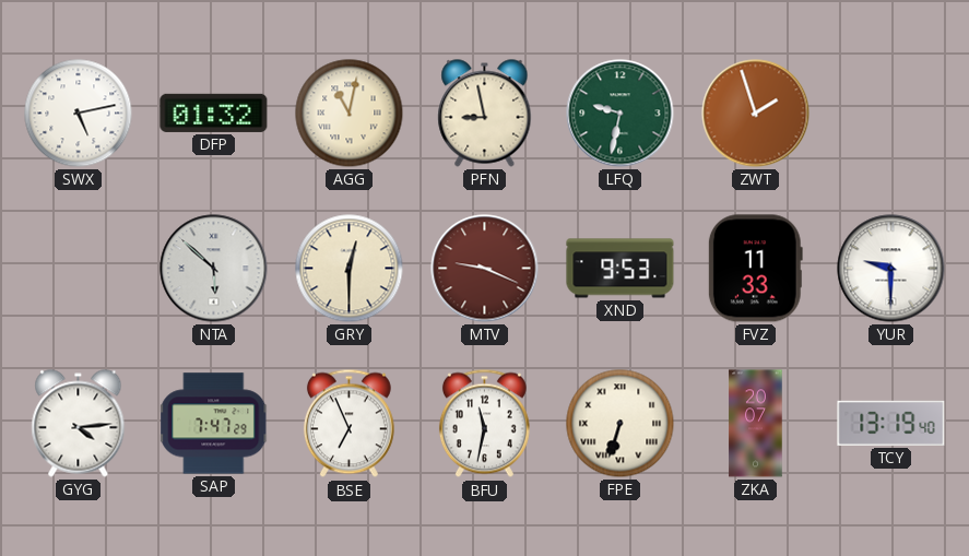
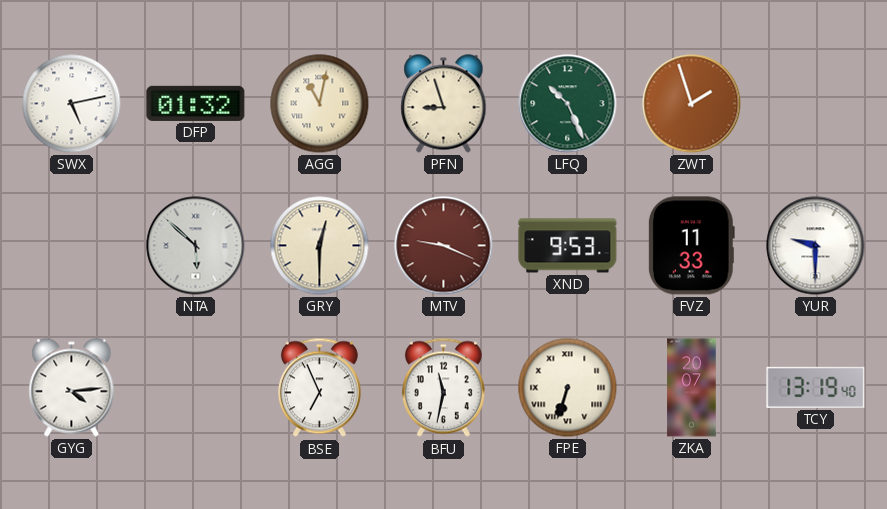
PFN: 8:58 -> 8:57 (444, 104)
LFQ: 9:32 -> 10:26 (568, 104)
SAP: 7:47 -> none (214, 424)
